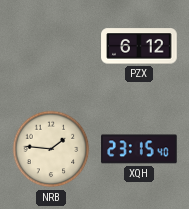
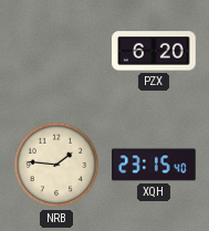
PZX: 6:12 -> 6:20 (154, 51)
